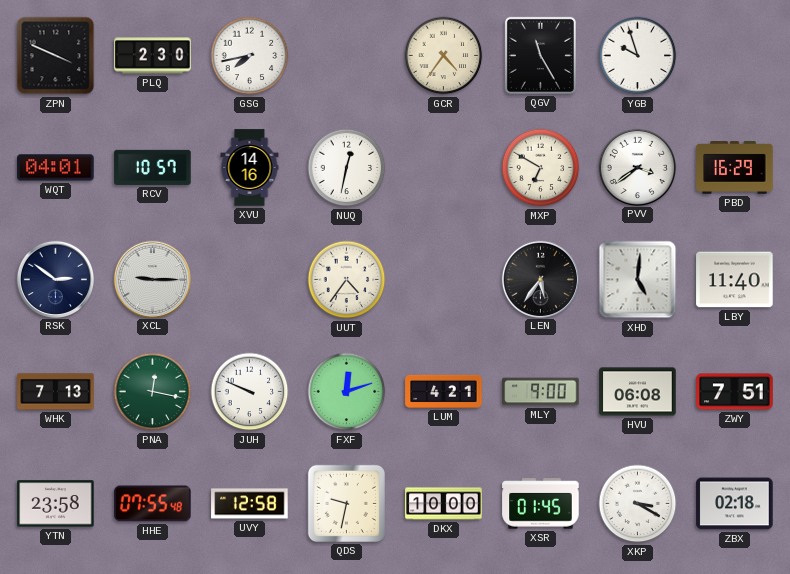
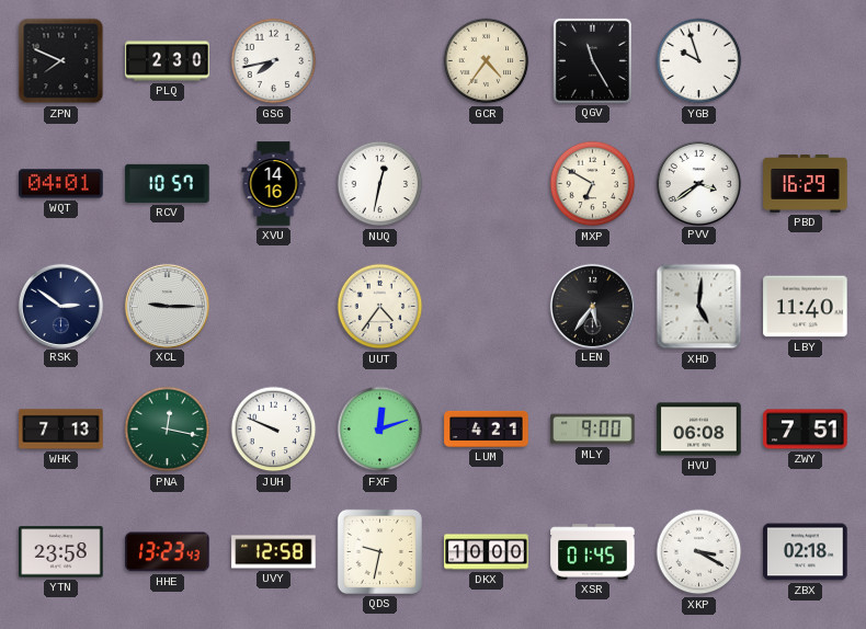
ZPN: 3:49 -> 7:49 (61, 61)
HHE: 07:55 -> 13:23 (168, 552)
